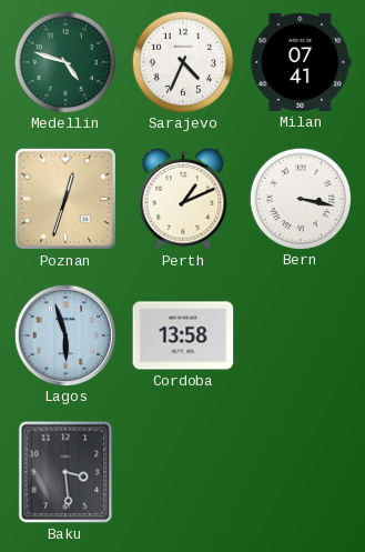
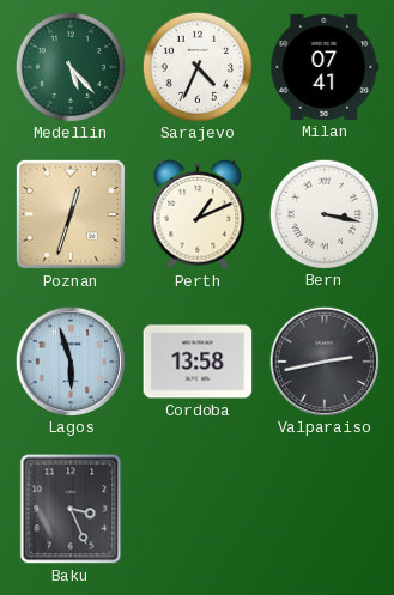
Medellin: 4:48 -> 5:23 (69, 66)
Valparaiso: none -> 2:43 (323, 360)
Baku: 3:29 -> 3:26 (71, 509)
